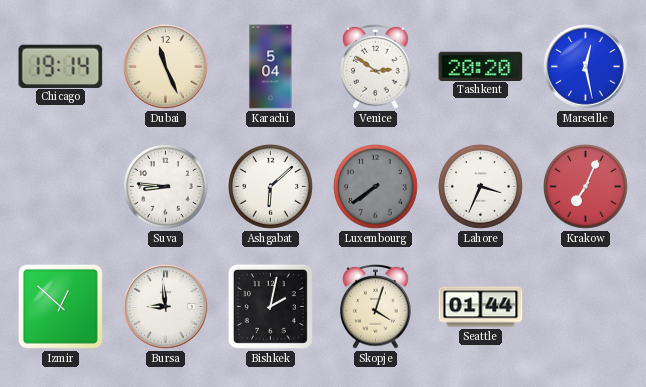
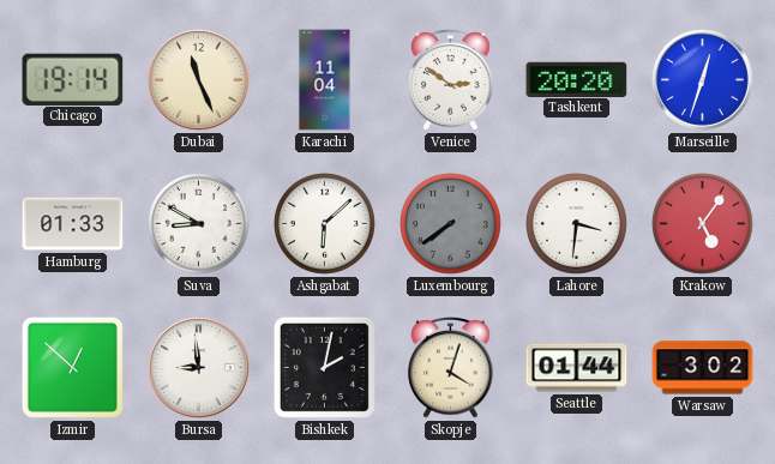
Karachi: 5:04 -> 11:04 (325, 80)
Marseille: 12:28 -> 12:33 (703, 80)
Hamburg: none -> 01:33 (73, 224)
Suva: 8:46 -> 8:50 (199, 224)
Lahore: 3:34 -> 3:31 (577, 224)
Krakow: 7:04 -> 5:06 (703, 224)
Warsaw: none -> 3:02 (703, 368)
